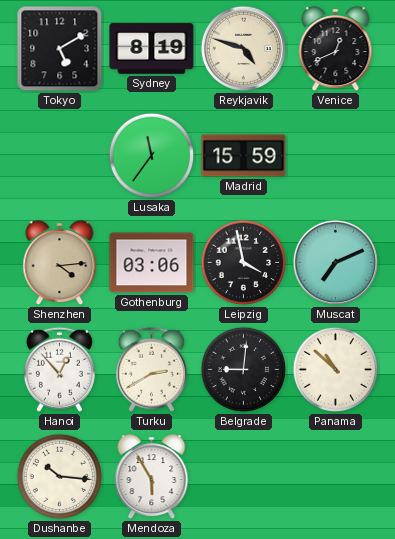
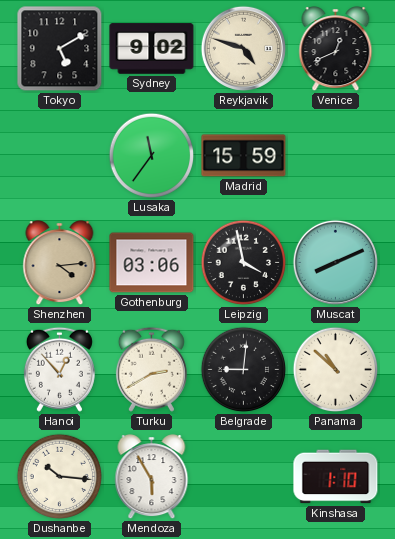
Sydney: 8:19 -> 9:02 (152, 49)
Muscat: 7:11 -> 8:11 (335, 262)
Kinshasa: none -> 1:10 (336, 477)
